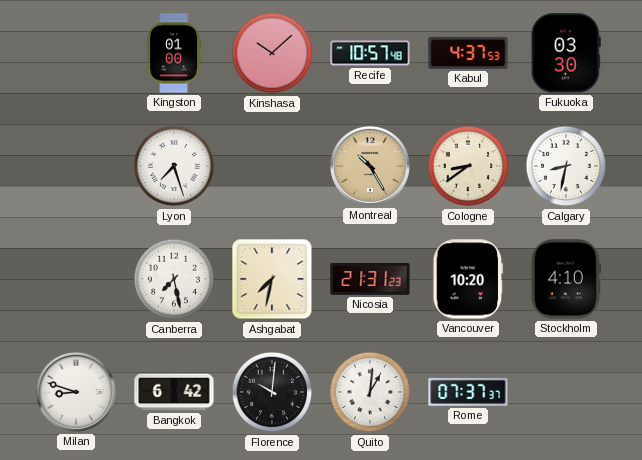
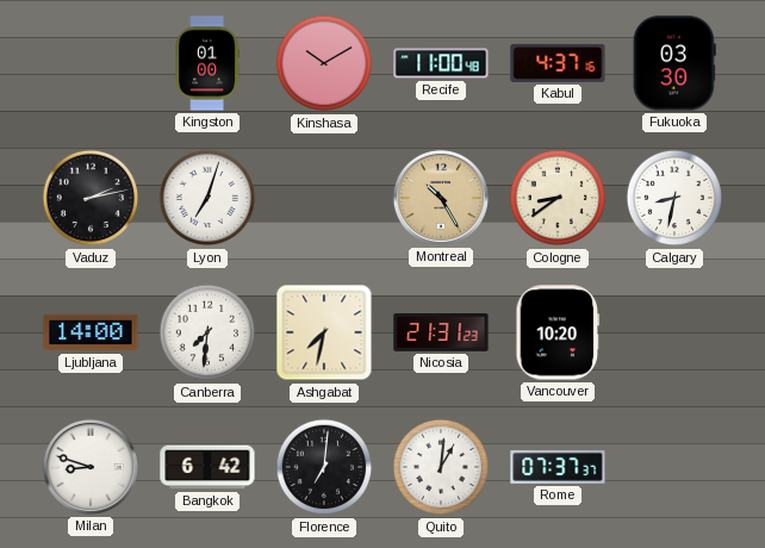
Kinshasa: 10:08 -> 10:10 (324, 63)
Recife: 10:57 -> 11:00 (441, 63)
Kabul: 4:37:53 -> 4:37:16 (558, 63)
Vaduz: none -> 2:13 (91, 198)
Lyon: 7:27 -> 7:03 (207, 198)
Ljubljana: none -> 14:00 (91, 332)
Canberra: 7:28 -> 7:31 (207, 332)
Stockholm: 4:10 -> none (566, 279)
Florence: 10:01 -> 7:01 (324, 467)
